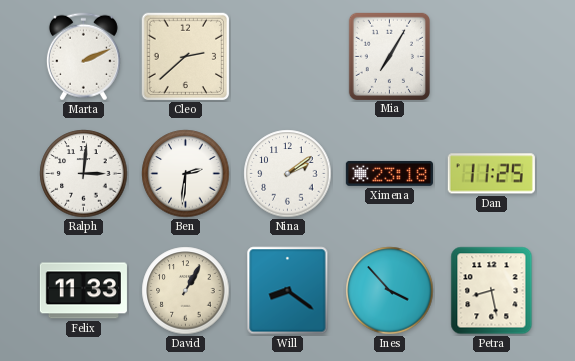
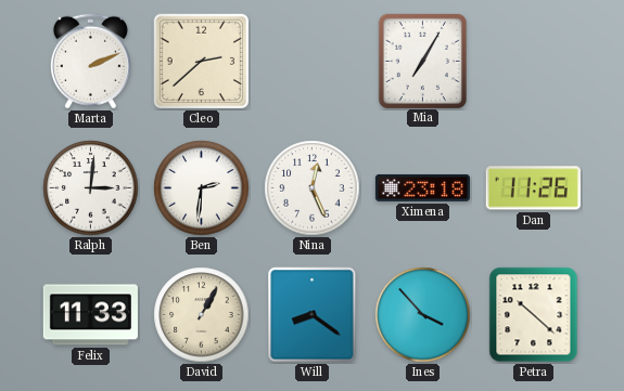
Nina: 2:09 -> 12:26 (313, 188)
Dan: 11:25 -> 11:26 (533, 188)
Petra: 8:28 -> 10:22 (534, 315)
